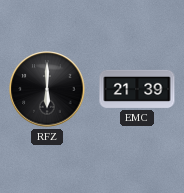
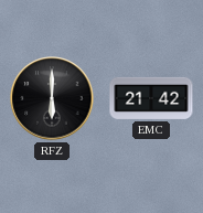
EMC: 21:39 -> 21:42 (151, 98)
